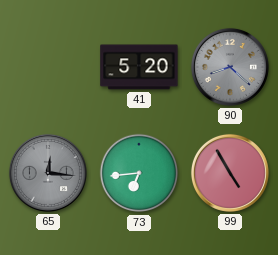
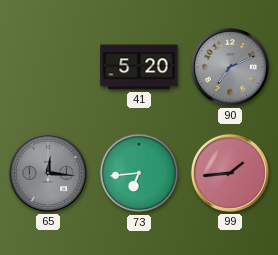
90: 8:22 -> 7:11 (230, 67)
99: 4:55 -> 1:44 (230, 173)
